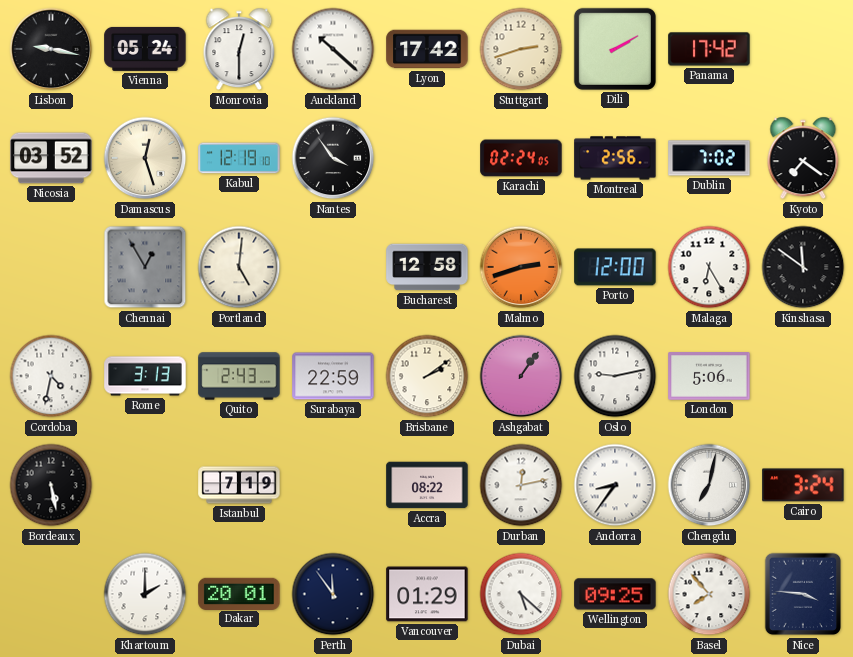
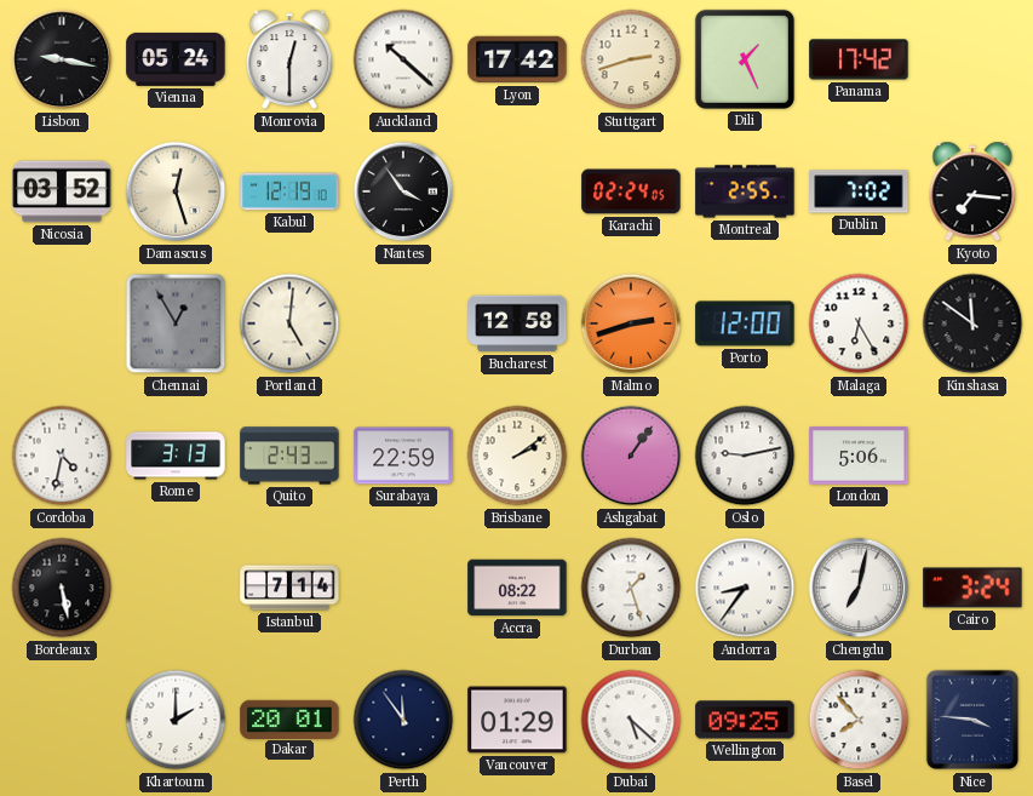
Dili: 2:10 -> 1:26 (745, 59)
Montreal: 2:56 -> 2:55 (745, 191)
Kyoto: 7:21 -> 7:16 (972, 191)
Istanbul: 7:19 -> 7:14 (289, 588)
Durban: 12:13 -> 1:27 (631, 588)
